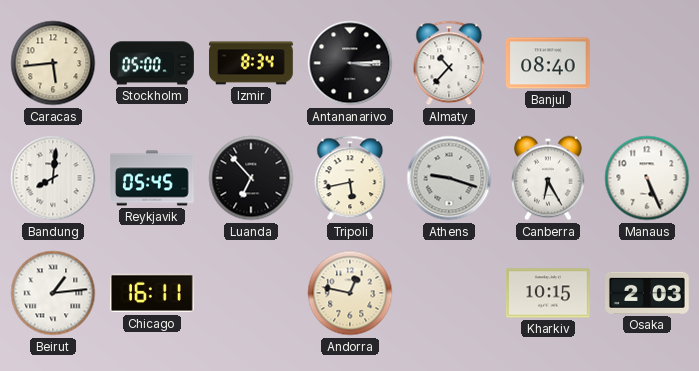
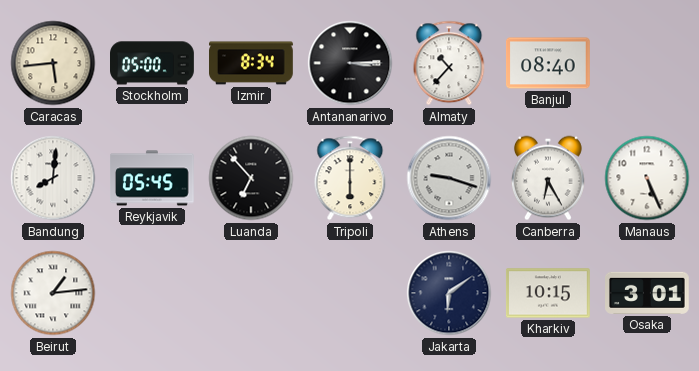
Tripoli: 5:43 -> 6:00 (350, 178)
Chicago: 16:11 -> none (152, 293)
Andorra: 12:47 -> none (350, 293)
Jakarta: none -> 6:09 (449, 293)
Osaka: 2:03 -> 3:01 (648, 293)
